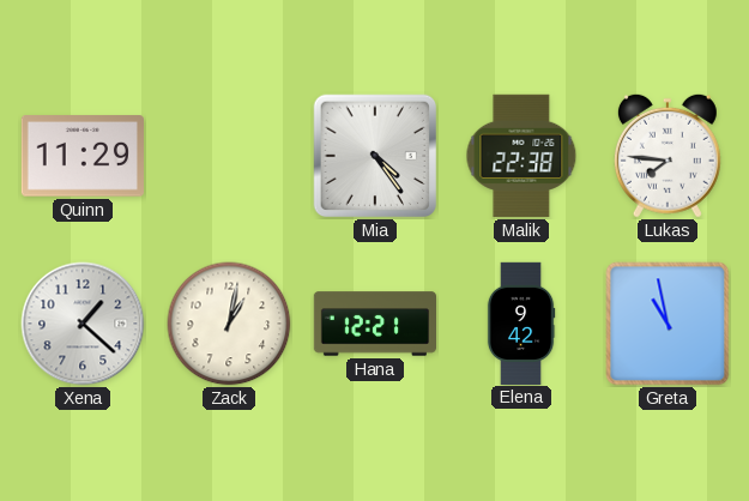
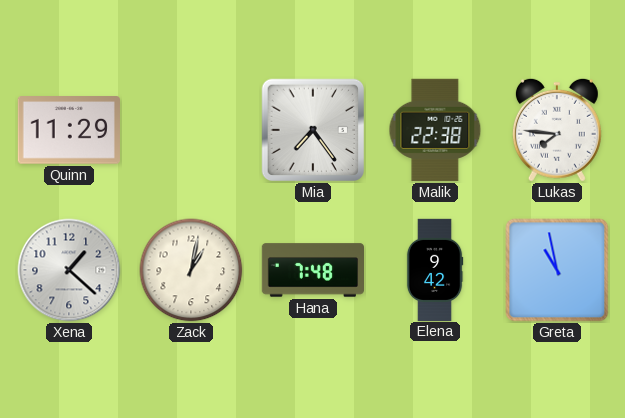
Mia: 4:24 -> 7:24 (313, 130)
Hana: 12:21 -> 7:48 (312, 270)
